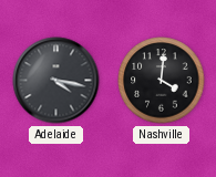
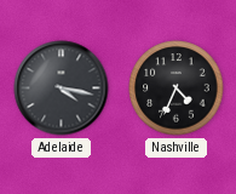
Nashville: 4:01 -> 4:34 (177, 89)
